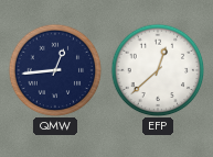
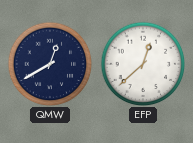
QMW: 12:44 -> 12:40 (50, 64)
